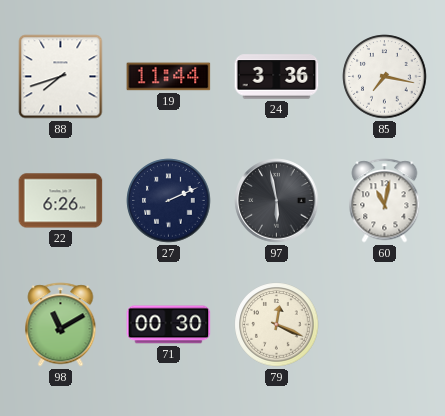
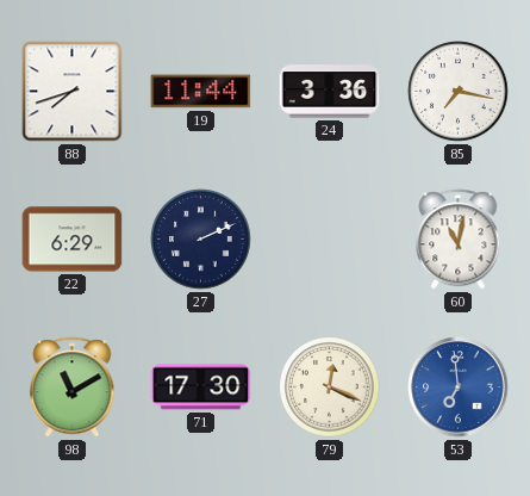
22: 6:26 -> 6:29 (73, 240)
97: 5:58 -> none (277, 201)
71: 00:30 -> 17:30 (201, 387)
53: none -> 6:59 (459, 387)
